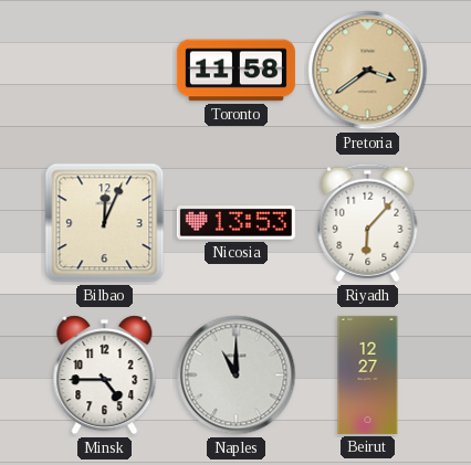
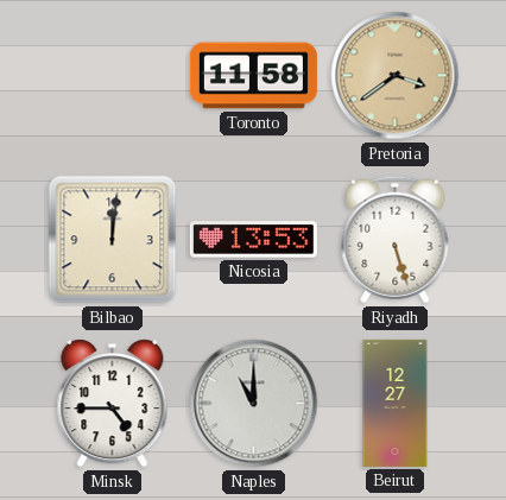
Bilbao: 12:04 -> 12:01 (113, 240)
Riyadh: 6:07 -> 5:27 (396, 240)
